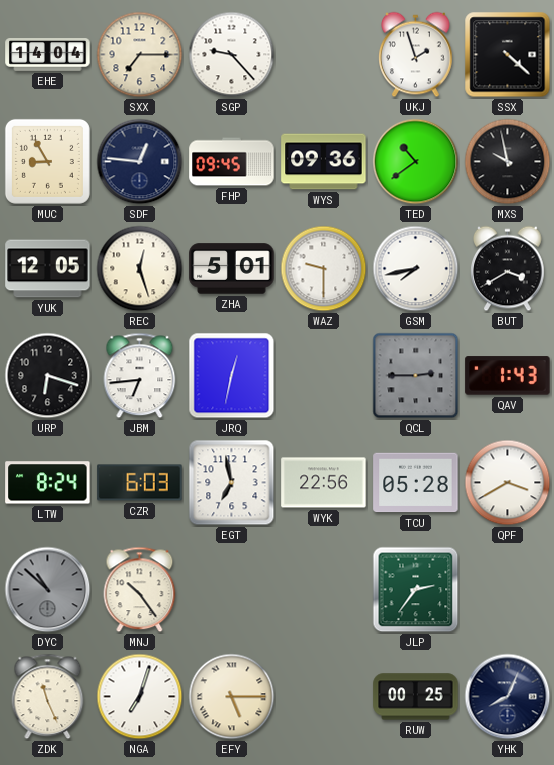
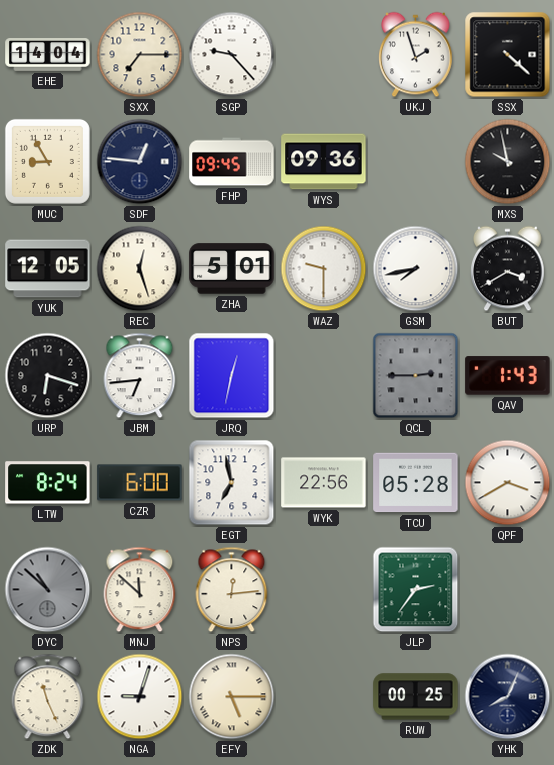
TED: 10:39 -> none (416, 162)
CZR: 6:03 -> 6:00 (140, 483)
MNJ: 10:24 -> 11:52 (140, 590)
NPS: none -> 12:14 (232, 590)
NGA: 7:03 -> 9:03 (140, 697)
